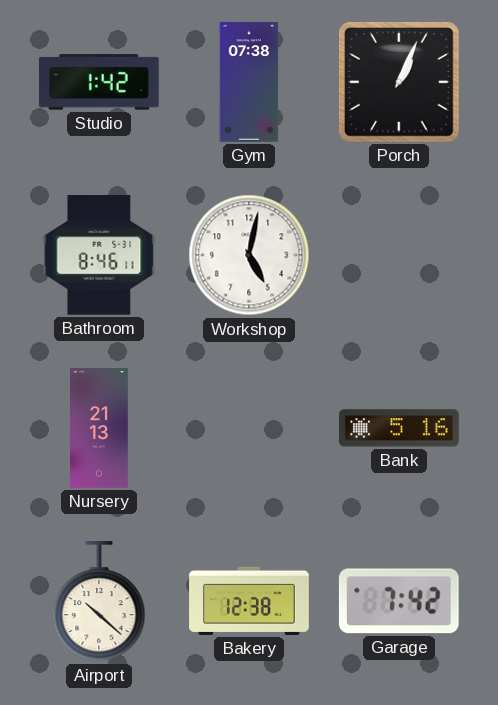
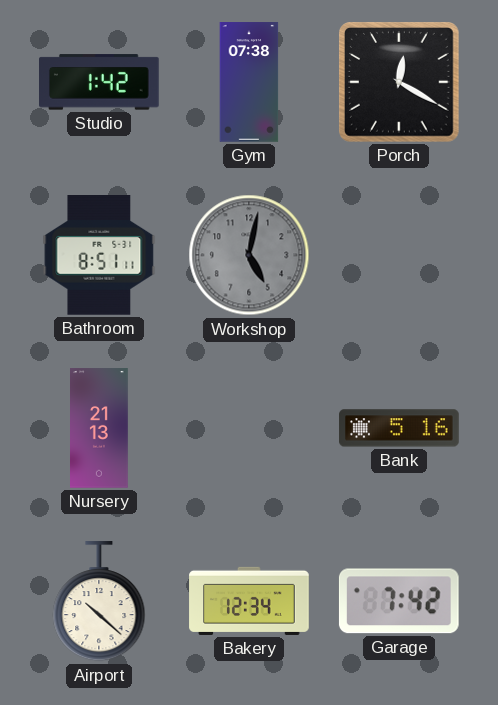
Porch: 1:04 -> 12:20 (400, 83)
Bathroom: 8:46 -> 8:51 (99, 256)
Workshop dial: white -> grey (249, 255)
Bakery: 12:38 -> 12:34 (249, 601)
